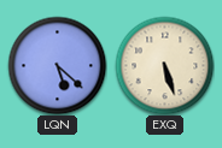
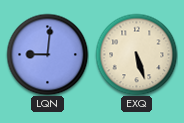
LQN: 5:22 -> 9:01 (47, 54)
